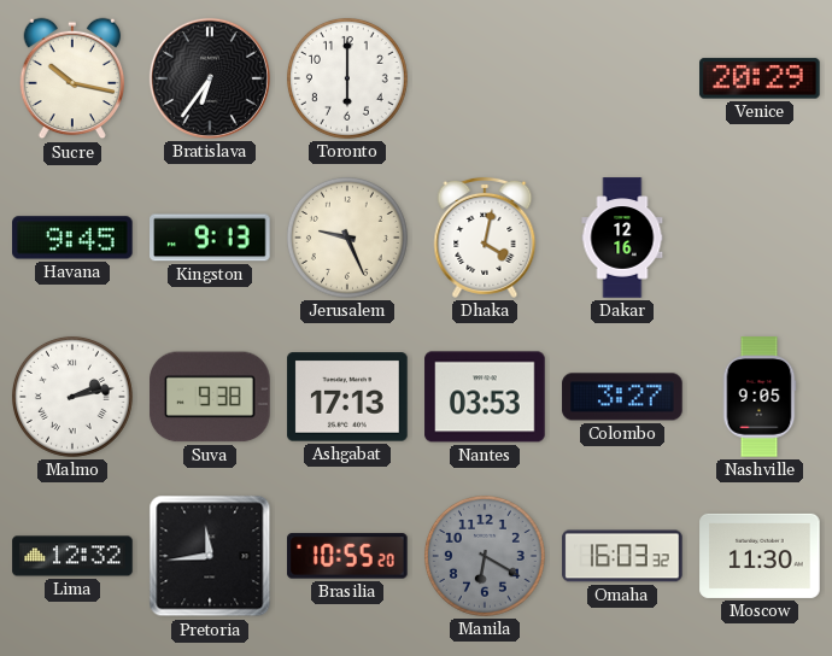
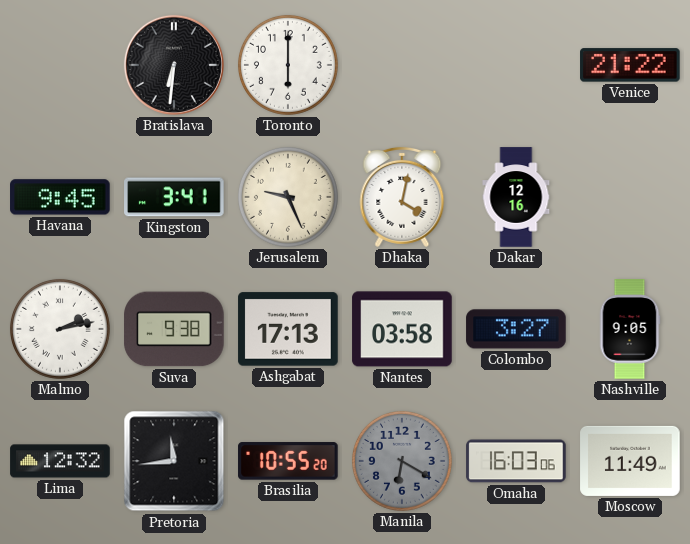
Sucre: 10:17 -> none (72, 78)
Bratislava: 6:36 -> 6:31 (174, 65)
Venice: 20:29 -> 21:22 (630, 65)
Kingston: 9:13 -> 3:41 (174, 197)
Nantes: 03:53 -> 03:58 (402, 329)
Omaha: 16:03:32 -> 16:03:06 (516, 461)
Moscow: 11:30 -> 11:49 (630, 461)
